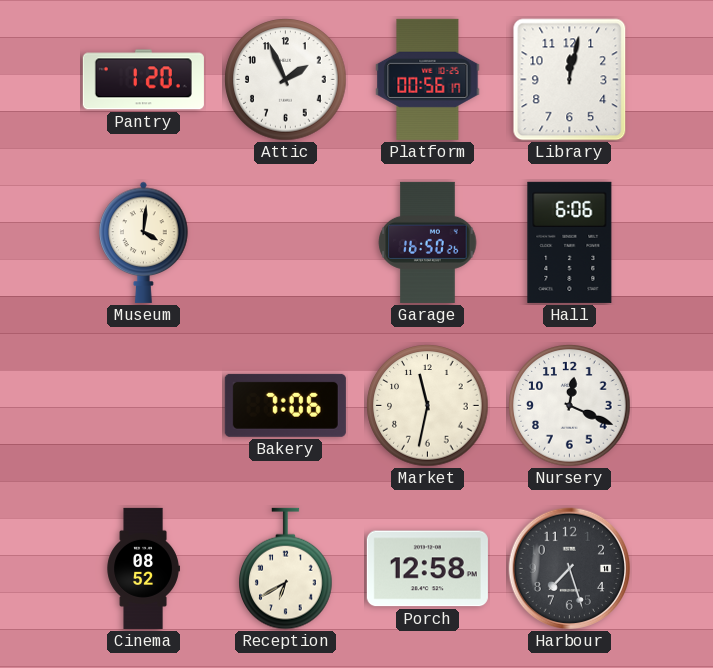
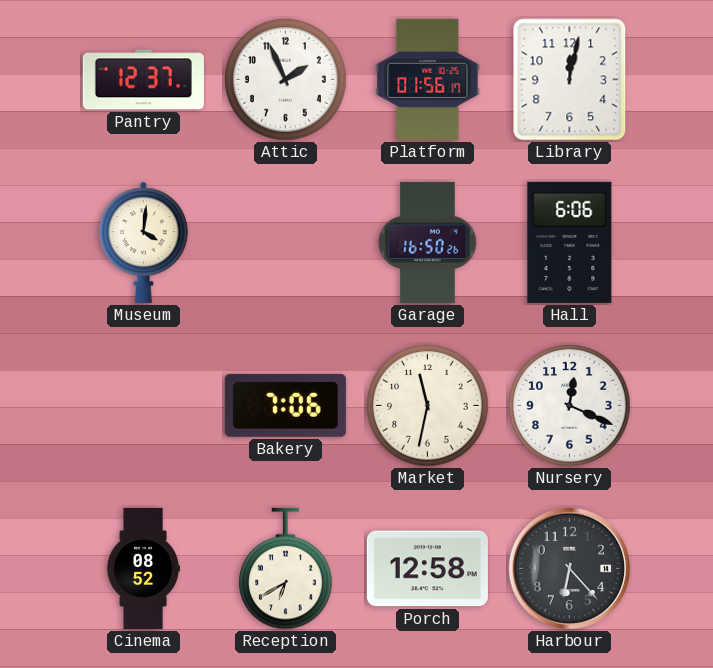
Pantry: 1:20 -> 12:37 (143, 80)
Platform: 00:56 -> 01:56 (428, 79)
Harbour: 7:27 -> 6:23 (570, 569)
